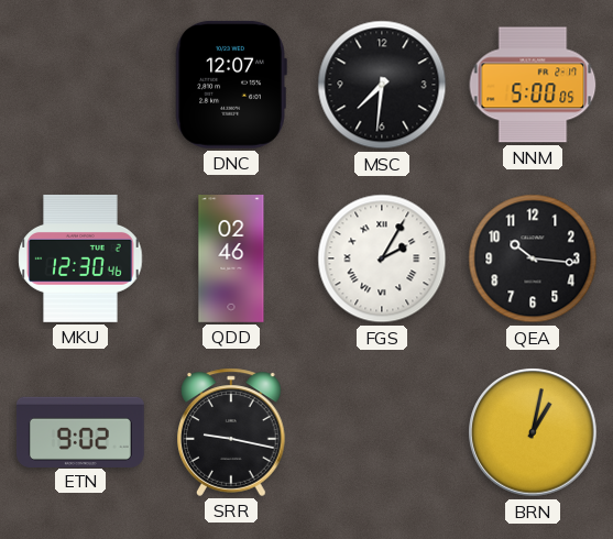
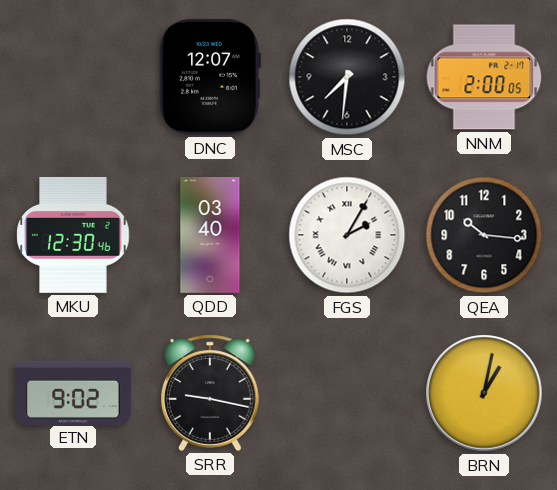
NNM: 5:00 -> 2:00 (484, 77)
QDD: 02:46 -> 03:40 (210, 236)
